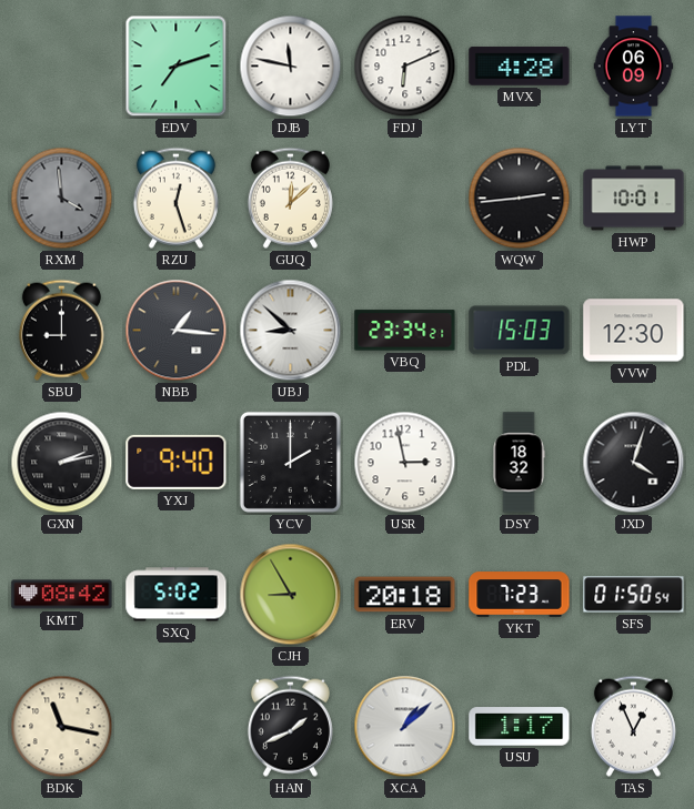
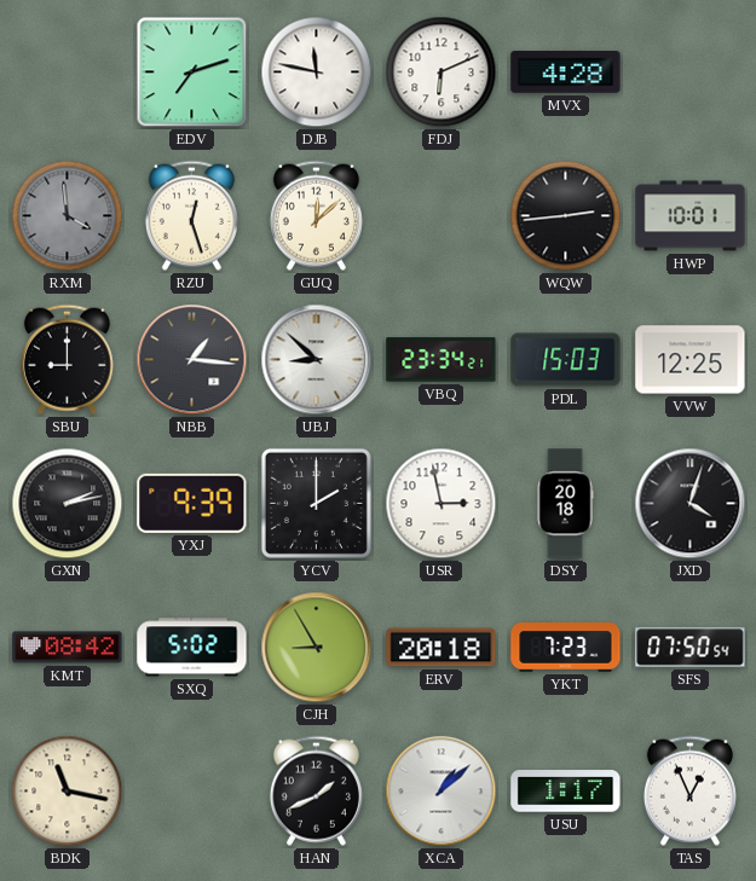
LYT: 06:09 -> none (634, 67)
VVW: 12:30 -> 12:25 (691, 360)
YXJ: 9:40 -> 9:39 (192, 503)
DSY: 18:32 -> 20:18 (565, 504)
SFS: 01:50 -> 07:50 (691, 648)
